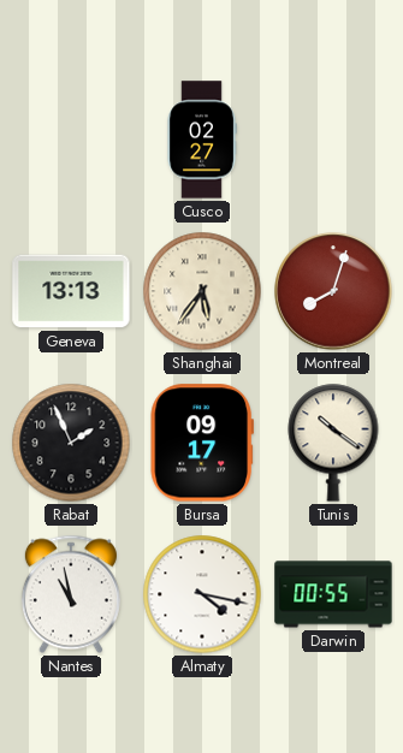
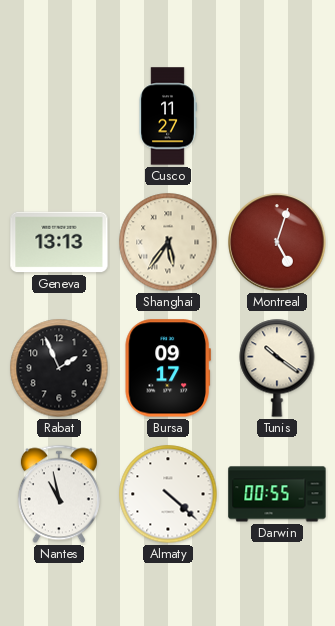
Cusco: 02:27 -> 11:27 (168, 116)
Montreal: 8:03 -> 5:03 (277, 242)
Almaty: 4:17 -> 4:22 (168, 494)
